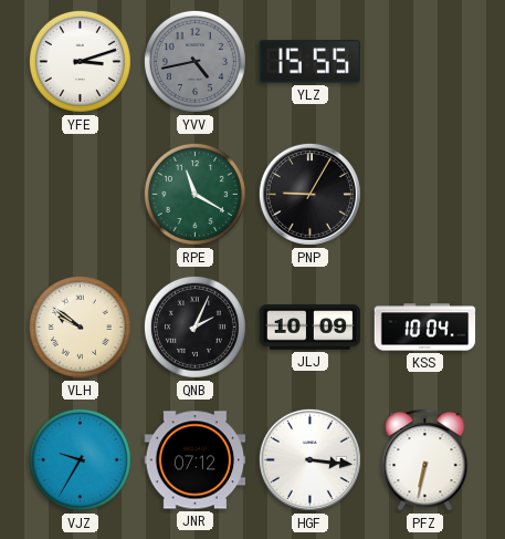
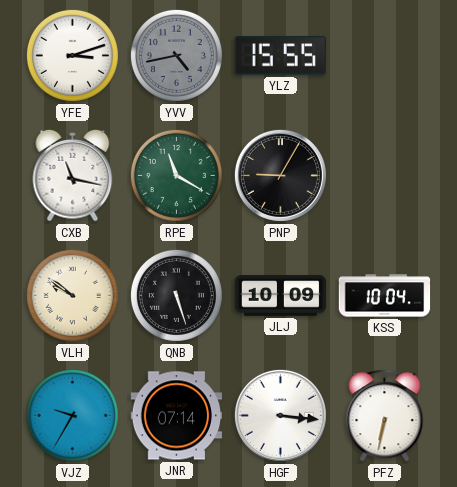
CXB: none -> 11:17 (73, 175)
QNB: 2:04 -> 5:27 (176, 295)
JNR: 07:12 -> 07:14 (177, 416)
